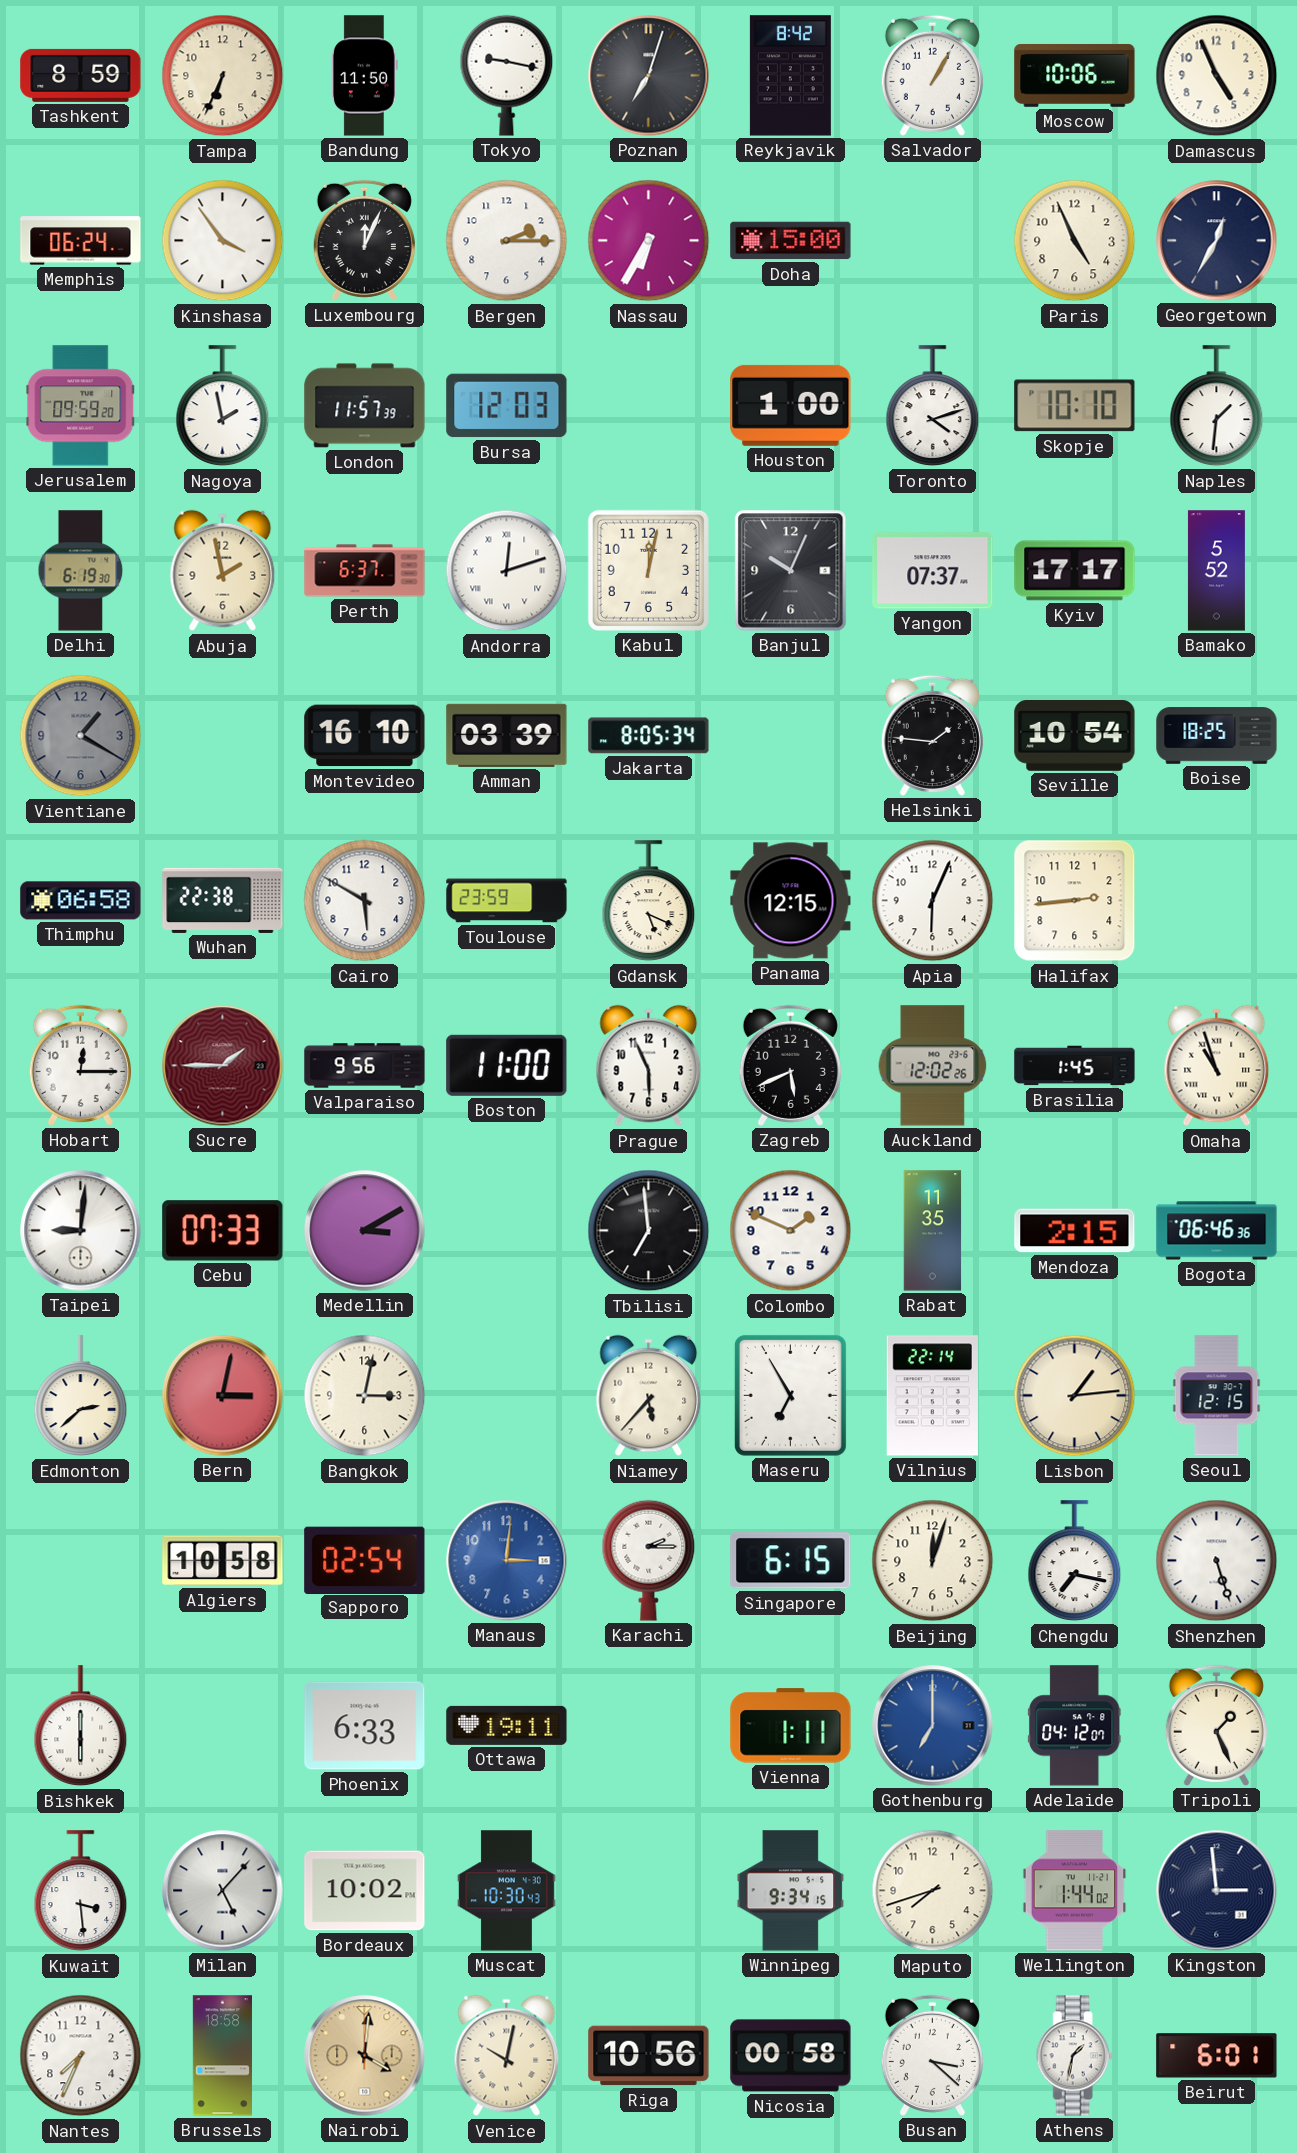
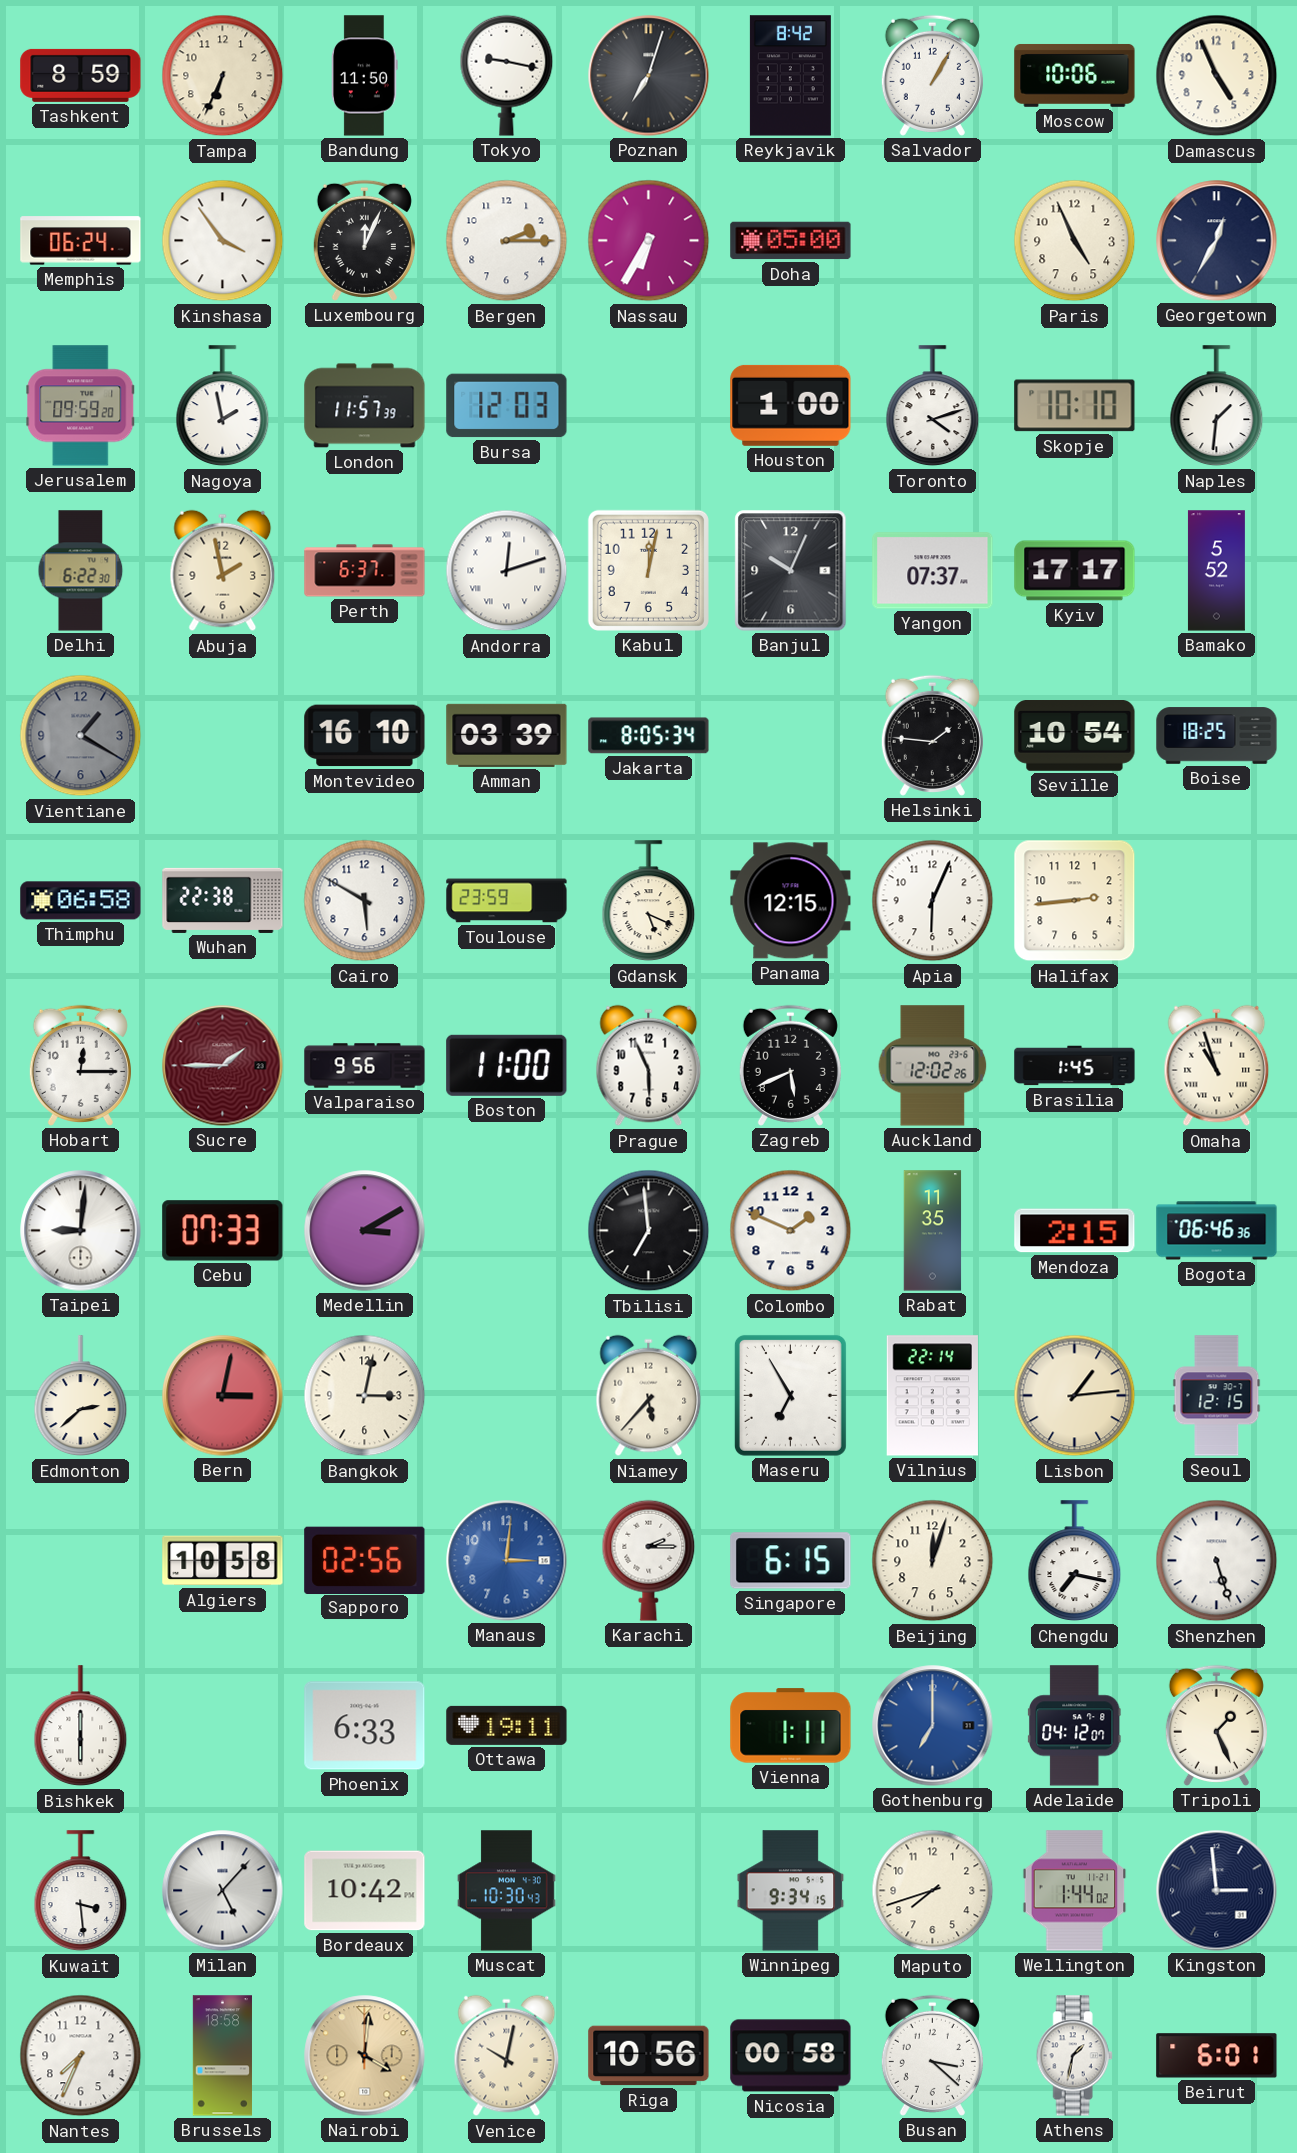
Doha: 15:00 -> 05:00 (791, 241)
Delhi: 6:19 -> 6:22 (81, 571)
Sapporo: 02:54 -> 02:56 (365, 1560)
Bordeaux: 10:02 -> 10:42 (365, 1891)
